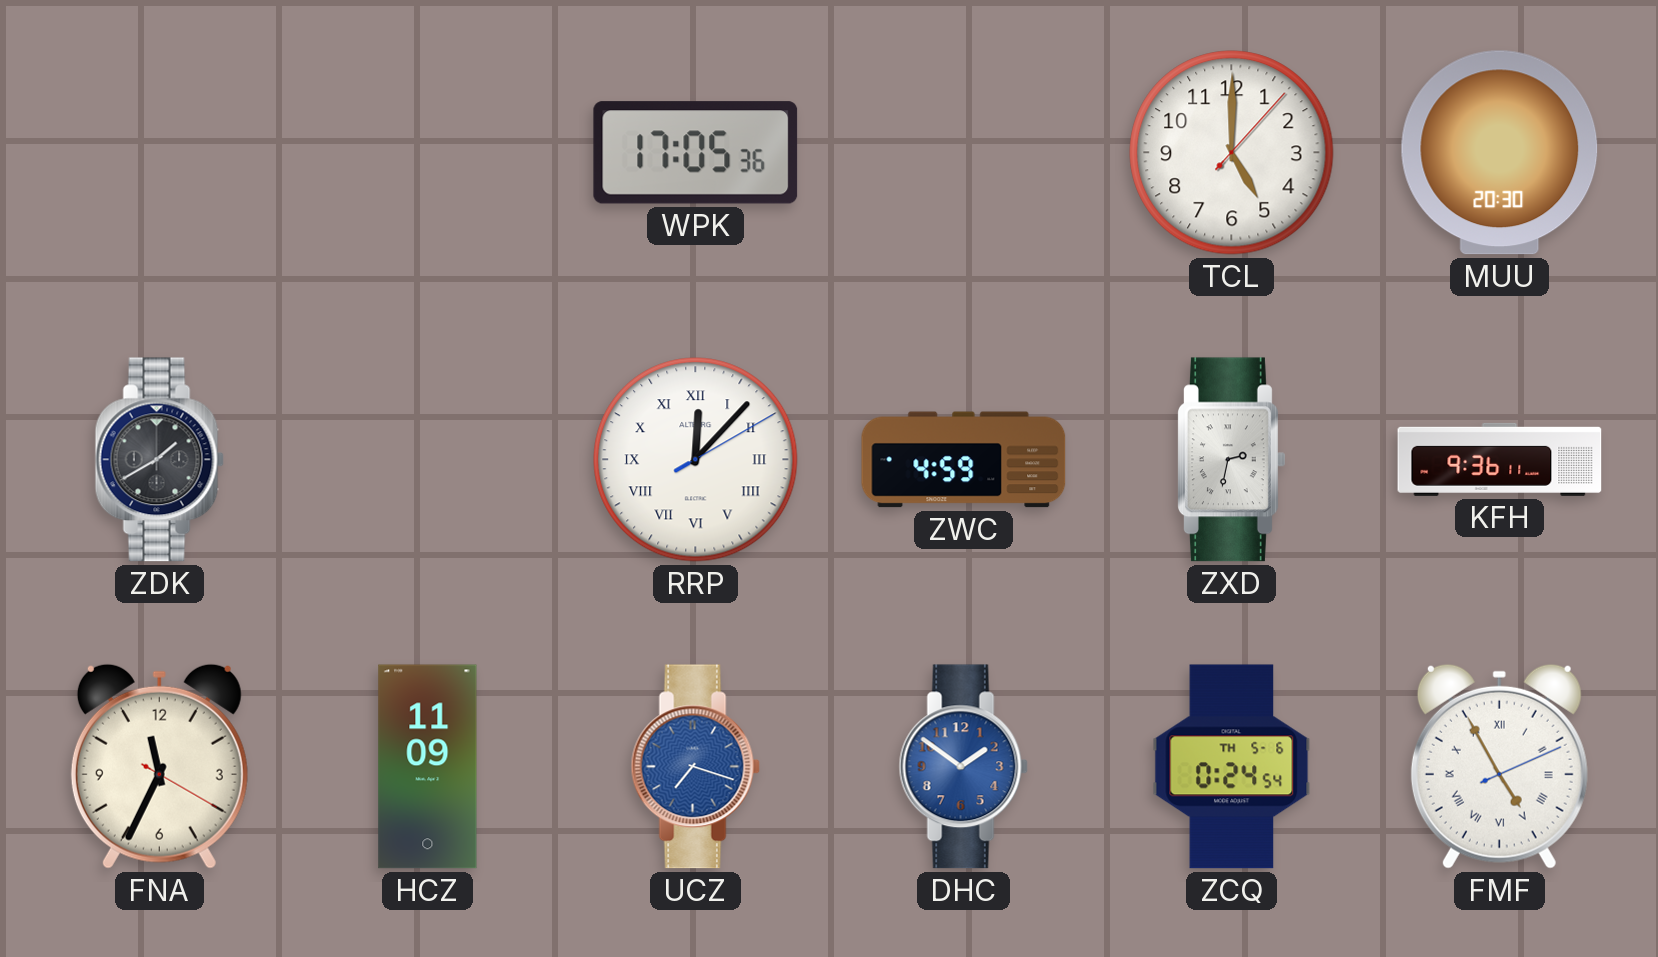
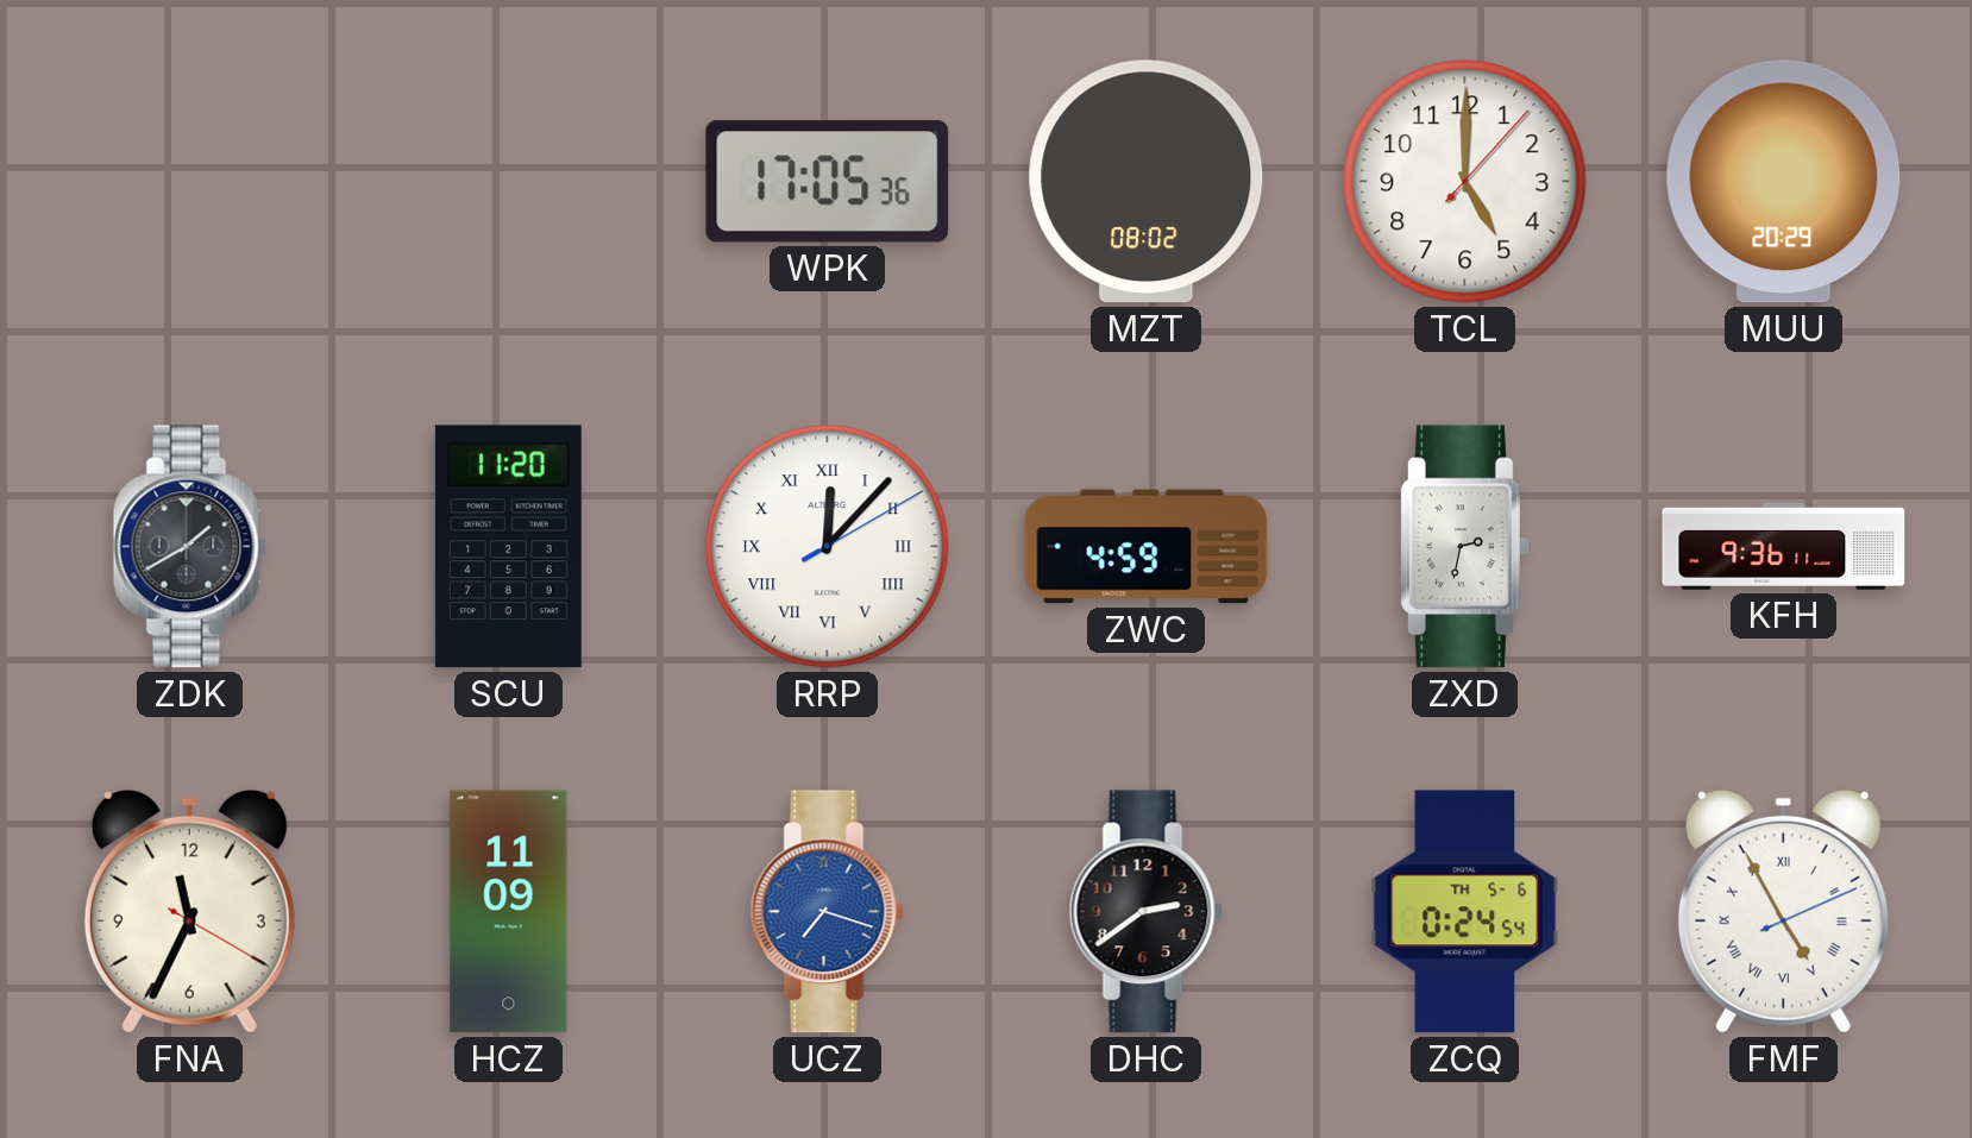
MZT: none -> 08:02 (1147, 182)
MUU: 20:30 -> 20:29 (1784, 182)
SCU: none -> 11:20 (508, 547)
DHC: 1:51 -> 2:39 (1145, 912)
DHC dial: blue -> black (1145, 912)
